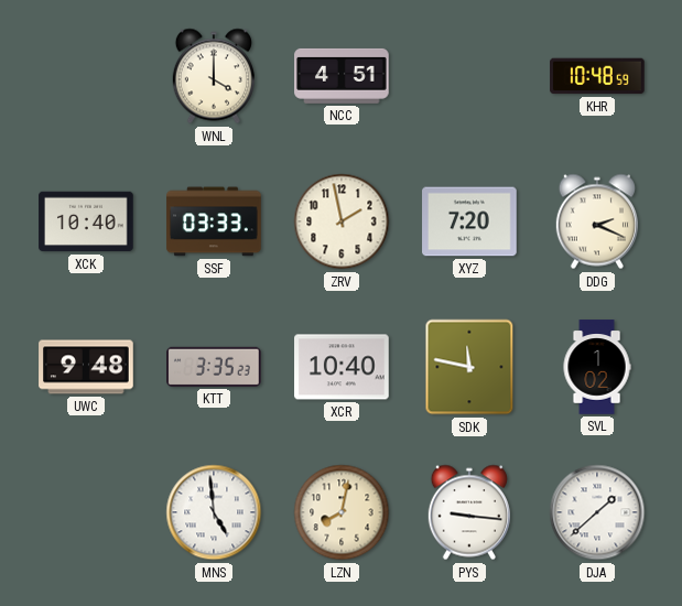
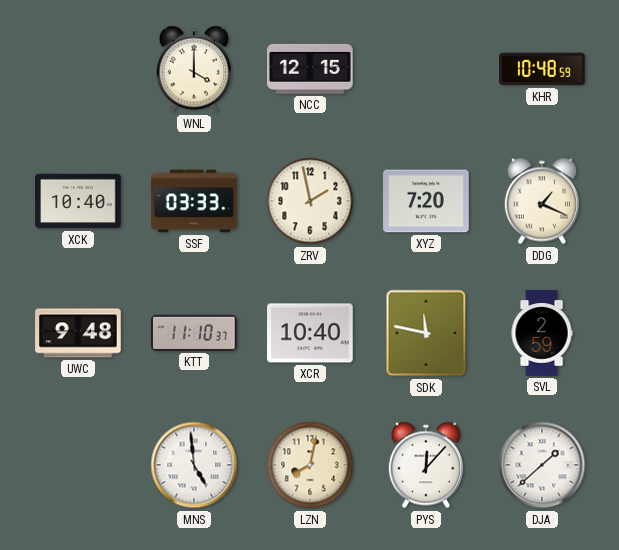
NCC: 4:51 -> 12:15 (310, 69)
DDG: 2:19 -> 1:19 (542, 201)
KTT: 3:35 -> 11:10 (195, 333)
SVL: 1:02 -> 2:59 (542, 333)
PYS: 9:16 -> 12:07 (426, 465)
